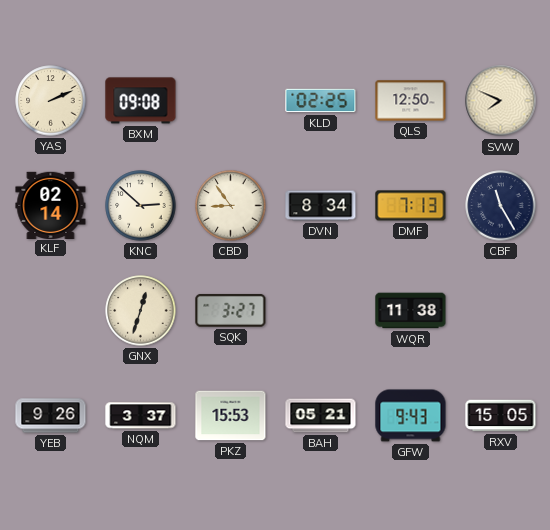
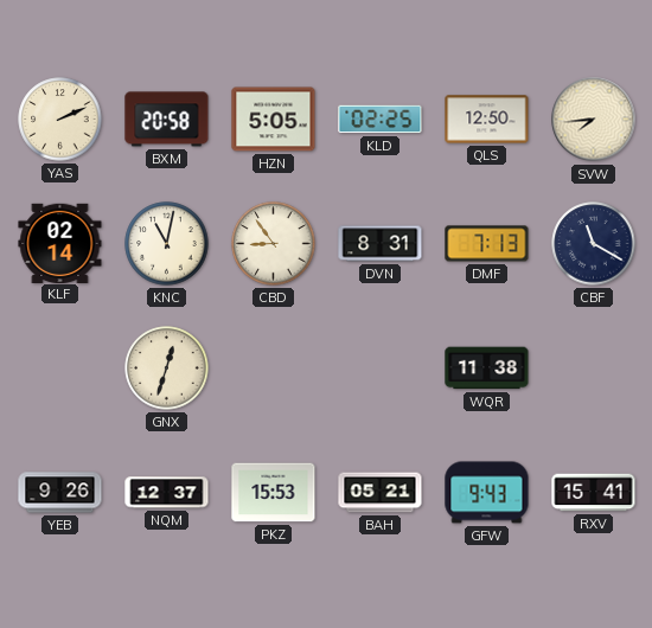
BXM: 09:08 -> 20:58 (167, 120)
HZN: none -> 5:05 (274, 120)
SVW: 7:49 -> 7:44 (594, 120)
KNC: 2:52 -> 11:02 (167, 244)
DVN: 8:34 -> 8:31 (381, 244)
CBF: 11:25 -> 11:20 (594, 244)
SQK: 3:27 -> none (231, 310)
NQM: 3:37 -> 12:37 (167, 493)
RXV: 15:05 -> 15:41 (594, 493)
